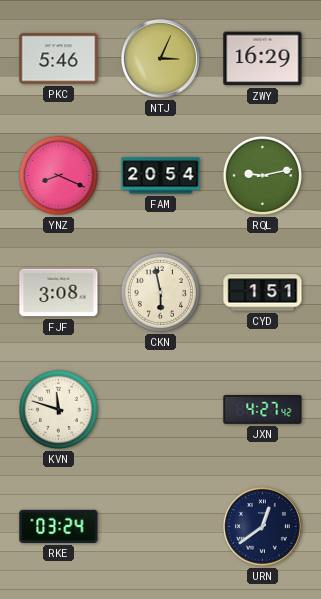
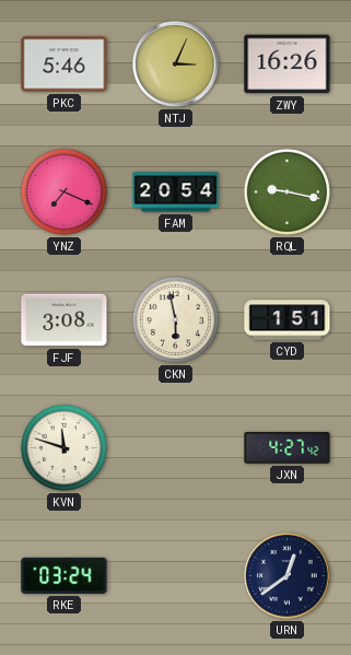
ZWY: 16:29 -> 16:26 (288, 65)
YNZ: 8:19 -> 7:19 (63, 191)
RQL: 9:13 -> 9:17 (286, 191)
